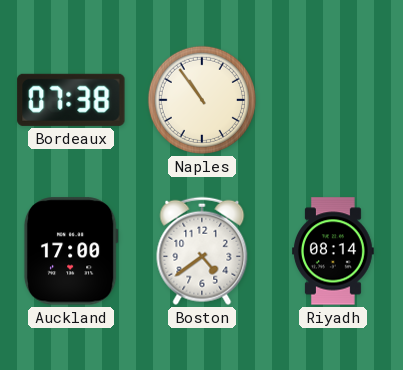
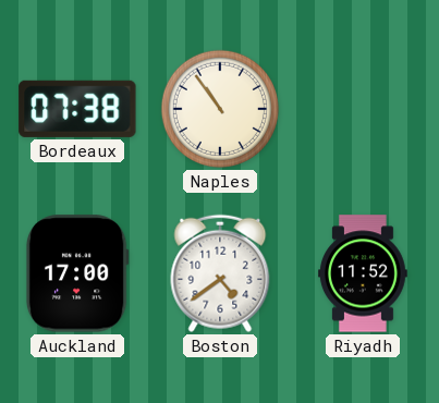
Riyadh: 08:14 -> 11:52 (364, 273)
